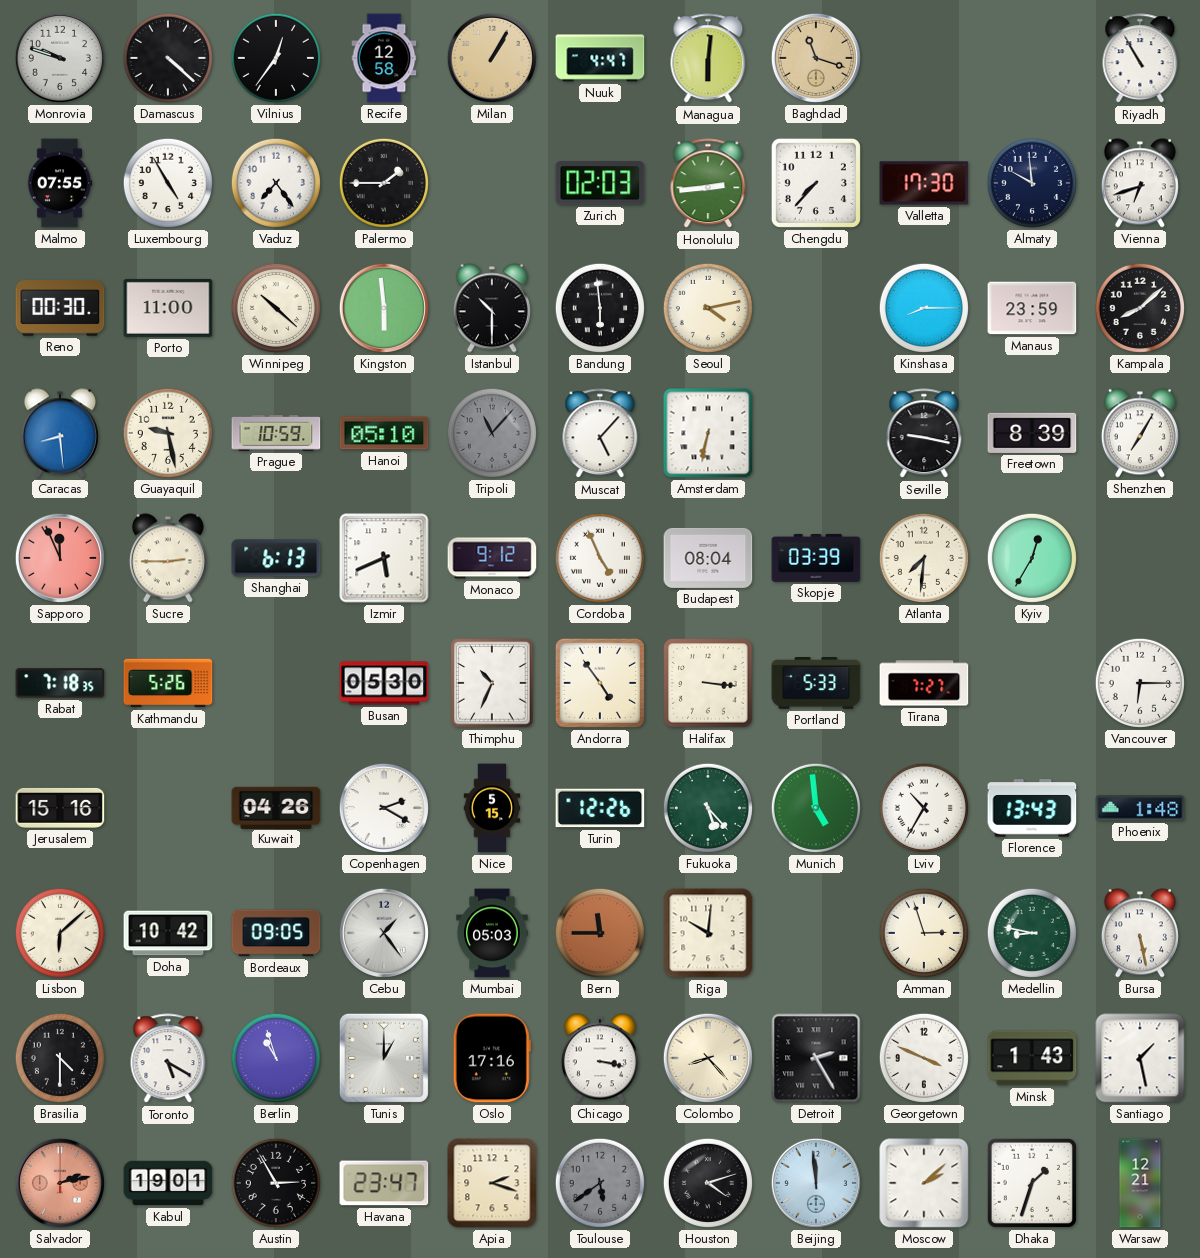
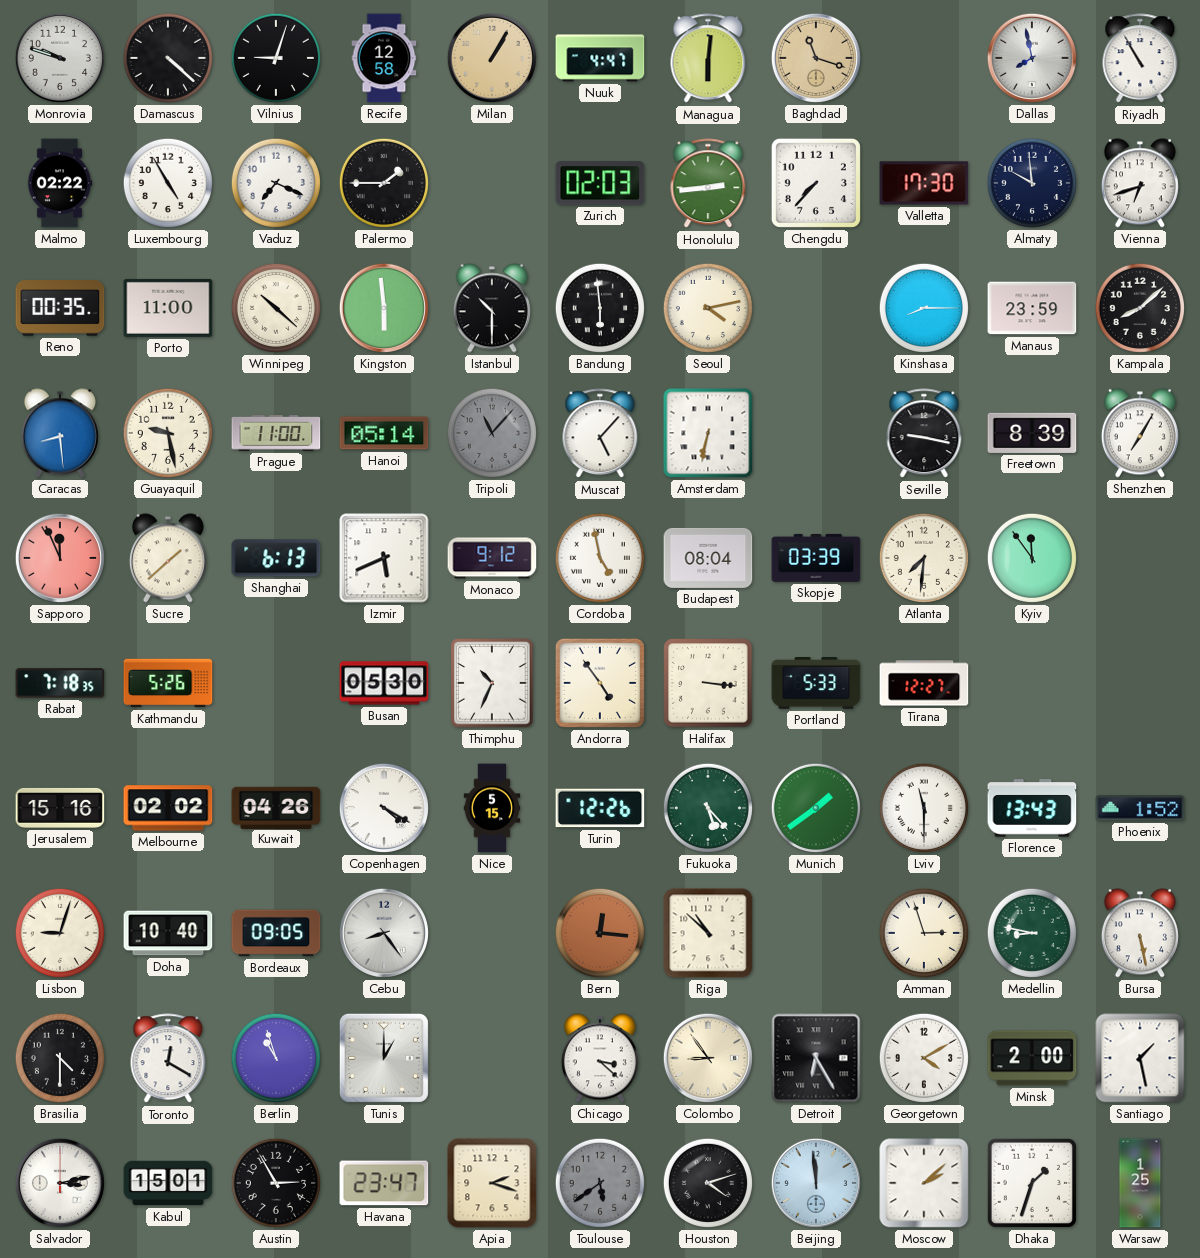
Vilnius: 12:36 -> 9:03 (276, 58)
Dallas: none -> 7:58 (1032, 58)
Malmo: 07:55 -> 02:22 (60, 183)
Vaduz: 7:24 -> 7:19 (276, 183)
Reno: 00:30 -> 00:35 (60, 308)
Prague: 10:59 -> 11:00 (276, 433)
Hanoi: 05:10 -> 05:14 (384, 433)
Sucre: 2:45 -> 1:38 (168, 558)
Cordoba: 4:56 -> 4:58 (600, 558)
Kyiv: 12:35 -> 11:54 (1032, 558)
Tirana: 7:27 -> 12:27 (924, 683)
Vancouver: 6:15 -> none (1140, 683)
Melbourne: none -> 02:02 (168, 808)
Copenhagen: 2:20 -> 4:20 (384, 808)
Munich: 4:59 -> 1:39 (816, 808)
Lviv: 10:35 -> 11:30 (924, 808)
Phoenix: 1:48 -> 1:52 (1140, 808)
Lisbon: 6:08 -> 9:03 (60, 933)
Doha: 10:42 -> 10:40 (168, 933)
Cebu: 1:24 -> 8:24 (384, 933)
Mumbai: 05:03 -> none (492, 933)
Bern: 11:45 -> 12:16 (600, 933)
Riga: 10:01 -> 10:52 (708, 933)
Toronto: 5:20 -> 12:20 (168, 1059)
Oslo: 17:16 -> none (492, 1058)
Chicago: 3:17 -> 3:22 (600, 1058)
Colombo: 8:23 -> 8:54 (708, 1058)
Detroit: 2:25 -> 6:25 (816, 1058)
Georgetown: 3:49 -> 4:10 (924, 1058)
Minsk: 1:43 -> 2:00 (1032, 1058)
Salvador: 2:13 -> 3:13 (60, 1183)
Salvador dial: salmon -> white (60, 1183)
Kabul: 19:01 -> 15:01 (168, 1183)
Warsaw: 12:21 -> 1:25 (1140, 1183)
